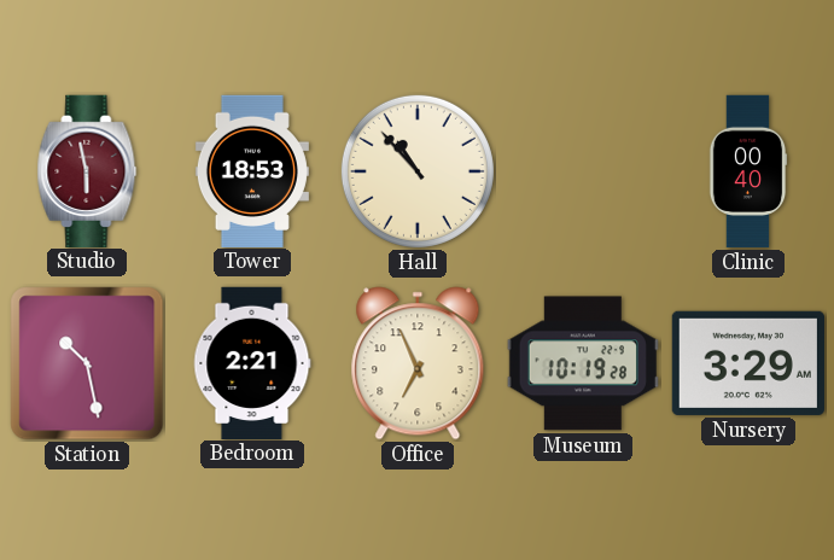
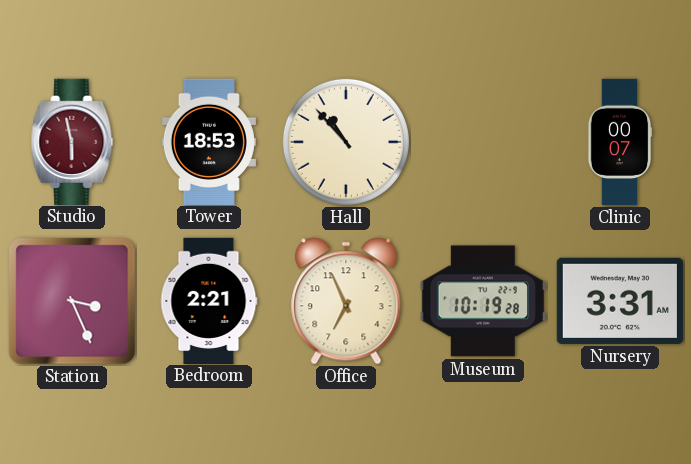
Clinic: 00:40 -> 00:07 (620, 142)
Station: 10:28 -> 3:26 (72, 301)
Nursery: 3:29 -> 3:31 (620, 301)
